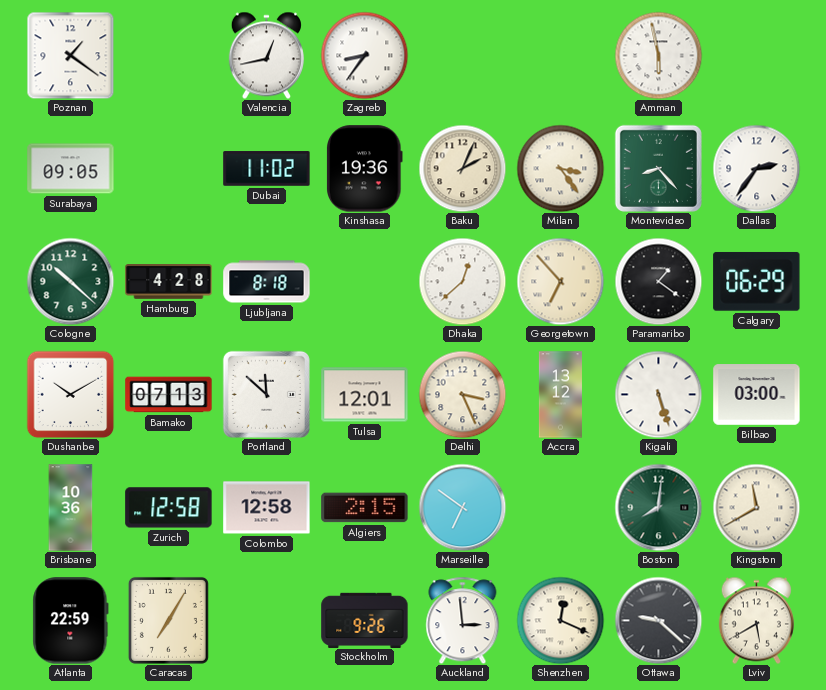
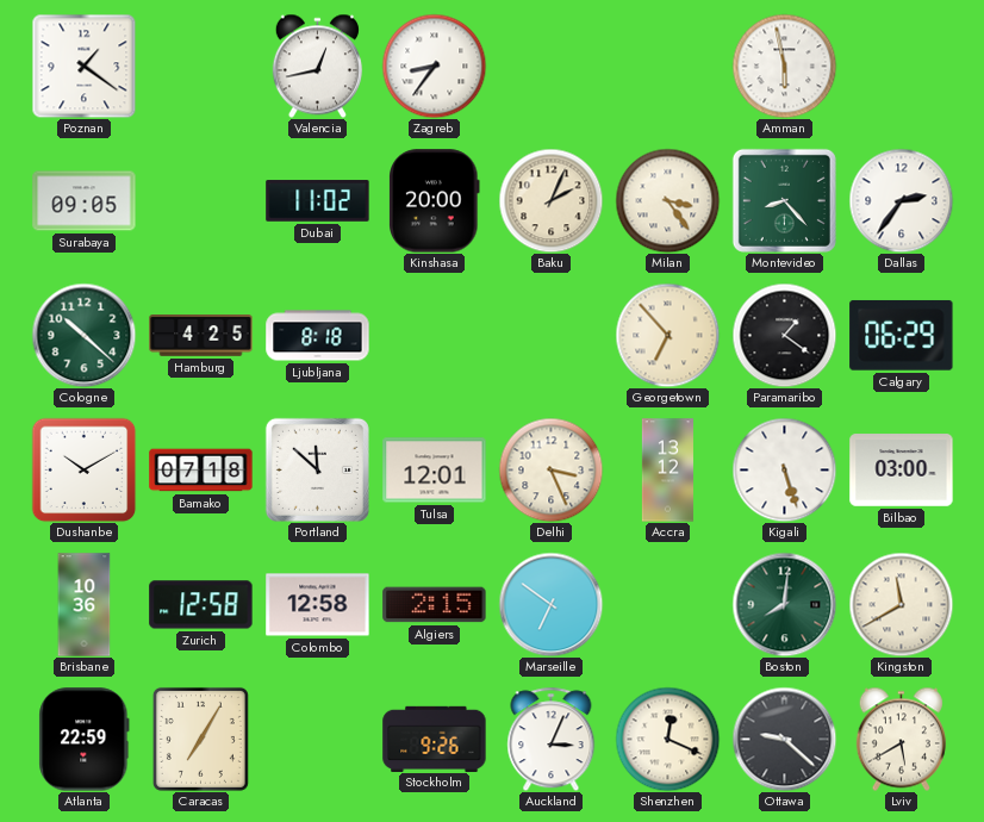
Kinshasa: 19:36 -> 20:00 (435, 201)
Hamburg: 4:28 -> 4:25 (201, 336)
Dhaka: 12:38 -> none (462, 281)
Bamako: 07:13 -> 07:18 (201, 471)
Auckland: 2:59 -> 3:04 (552, 739)
